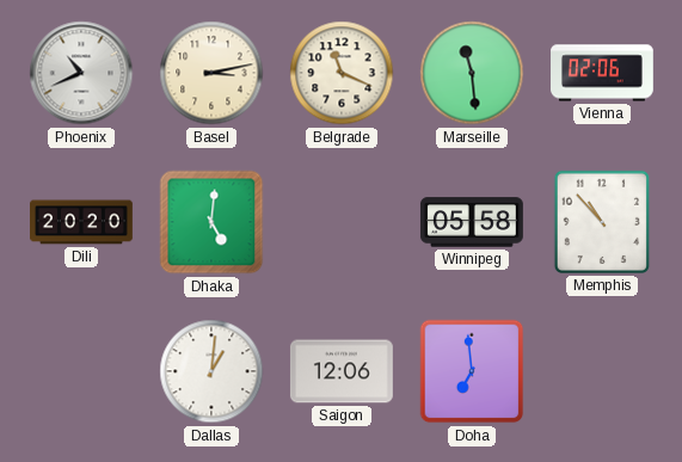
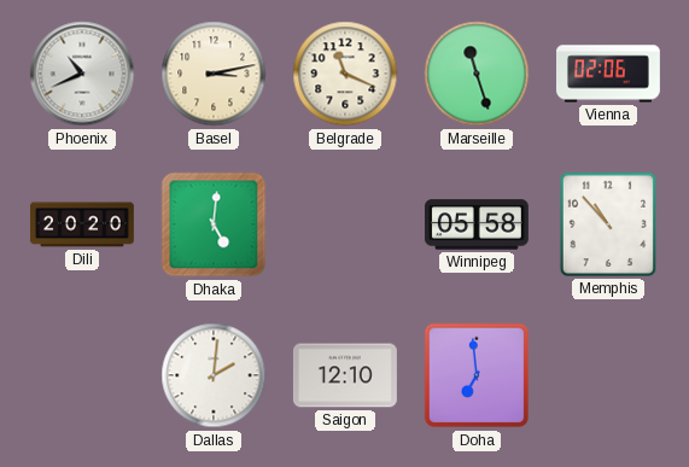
Marseille: 11:29 -> 11:27 (477, 74)
Dallas: 1:01 -> 2:01 (214, 375)
Saigon: 12:06 -> 12:10 (345, 375)
